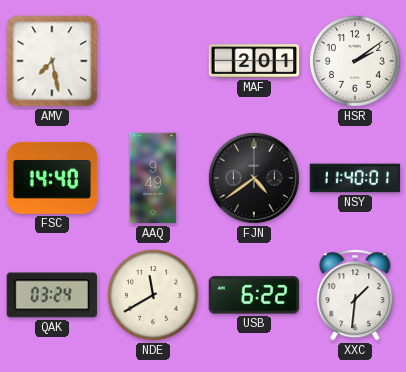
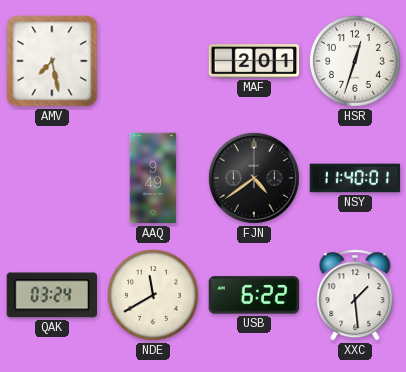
HSR: 2:09 -> 12:33 (355, 61)
FSC: 14:40 -> none (52, 178)
XXC: 1:31 -> 1:29 (355, 295)
